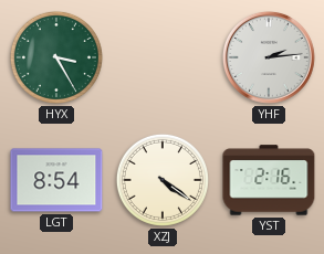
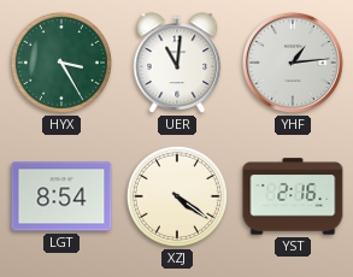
UER: none -> 11:01 (177, 63)
YHF: 2:14 -> 1:14 (293, 63)
